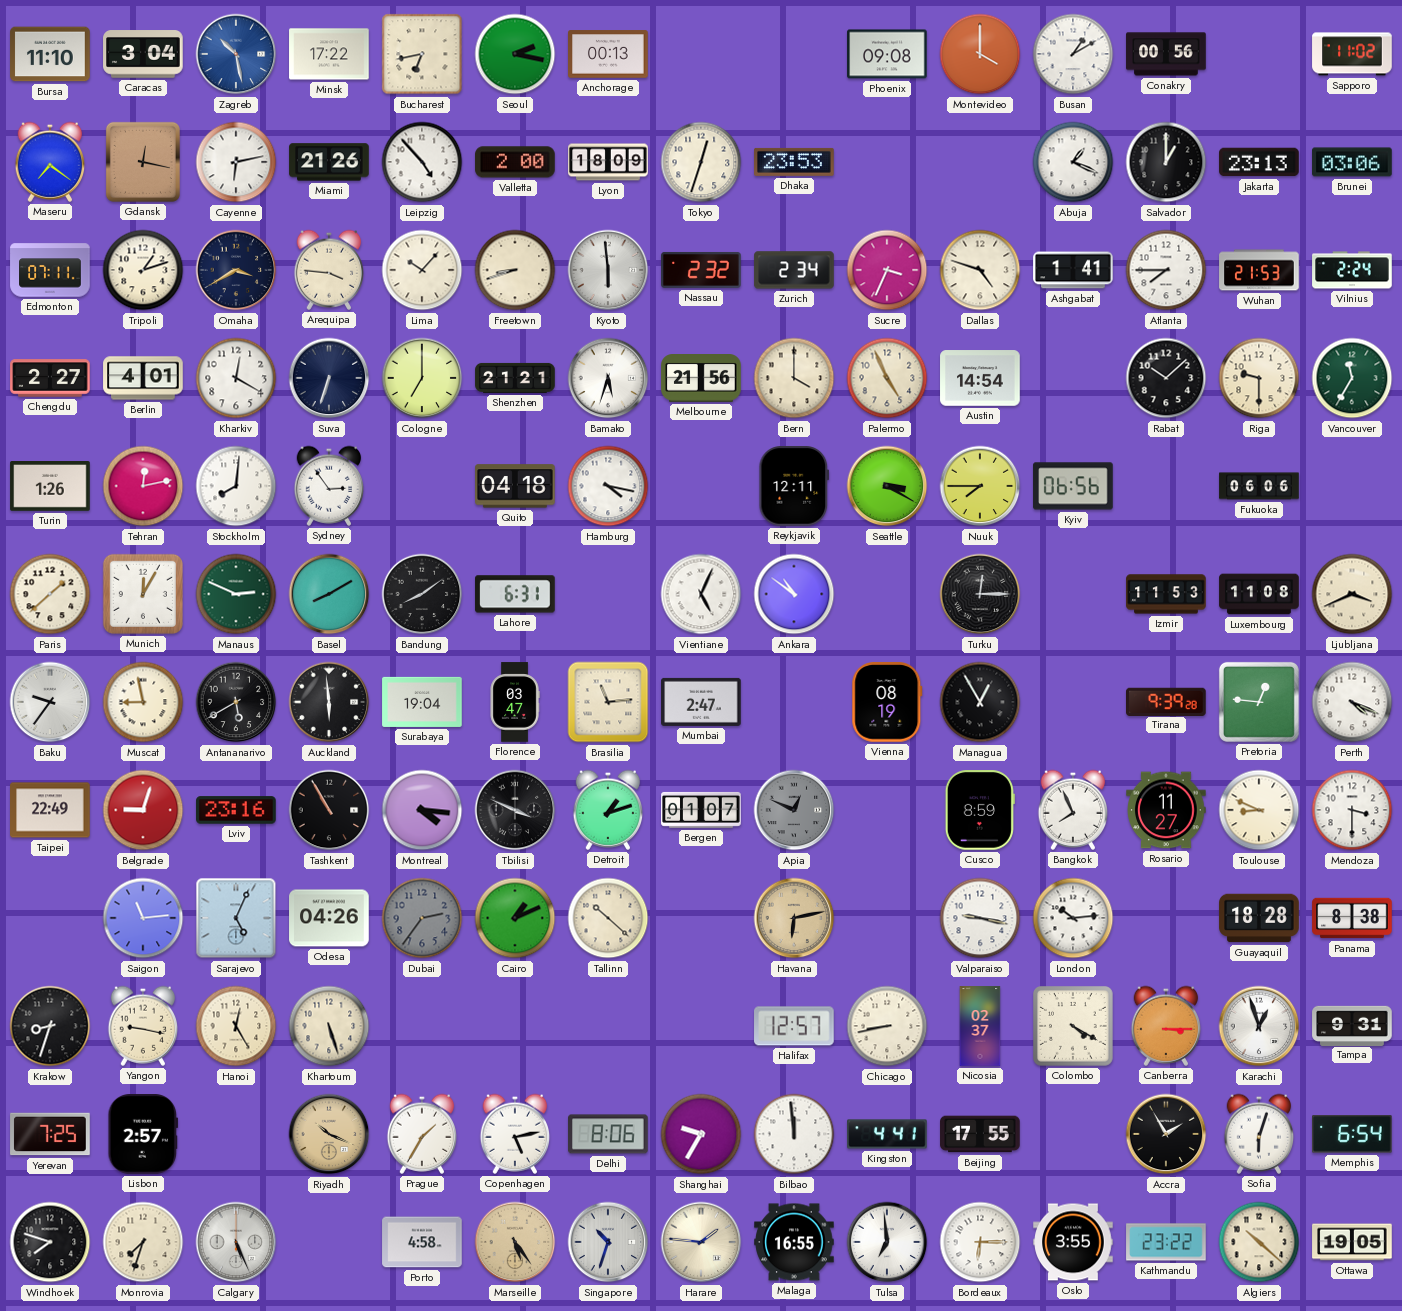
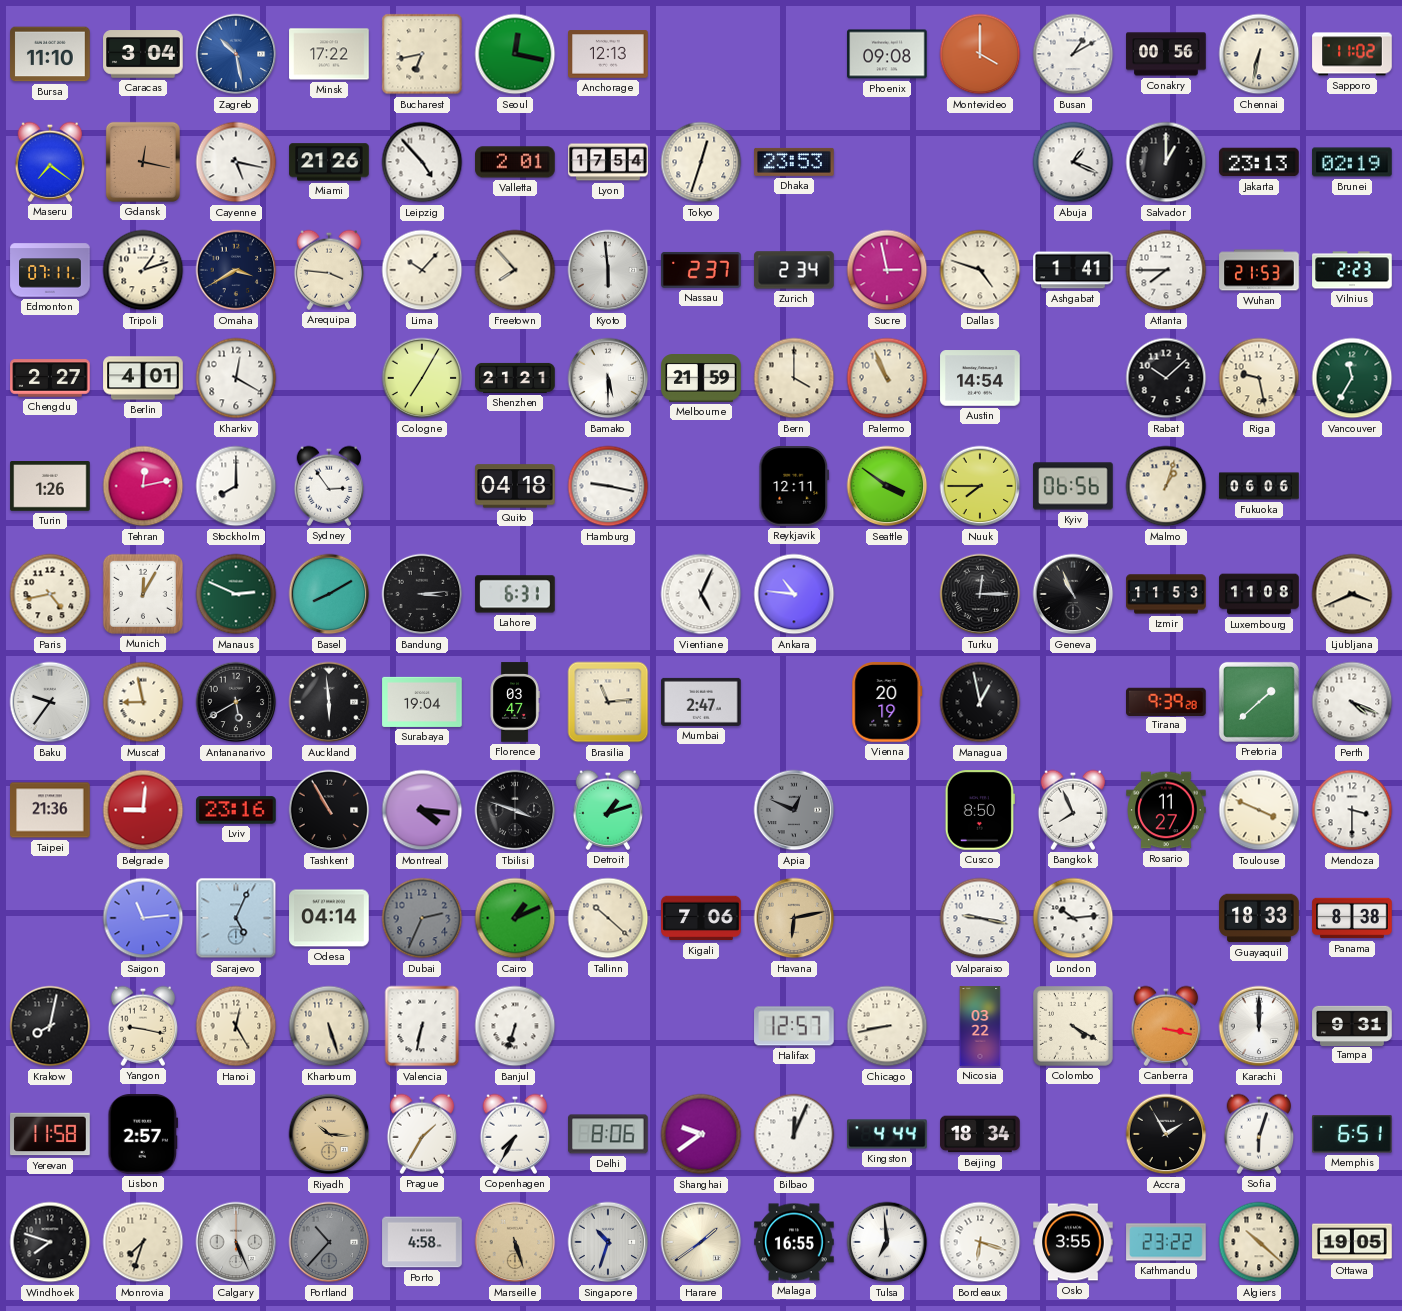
Seoul: 2:17 -> 12:17 (515, 54)
Anchorage: 00:13 -> 12:13 (608, 54)
Chennai: none -> 6:32 (1259, 54)
Cayenne: 6:13 -> 5:17 (236, 162)
Valletta: 2:00 -> 2:01 (515, 162)
Lyon: 18:09 -> 17:54 (608, 162)
Brunei: 03:06 -> 02:19 (1352, 162)
Freetown: 8:42 -> 7:53 (515, 270)
Nassau: 2:32 -> 2:37 (701, 270)
Sucre: 3:34 -> 2:58 (887, 270)
Vilnius: 2:24 -> 2:23 (1352, 270)
Suva: 6:33 -> none (329, 378)
Cologne: 7:00 -> 7:05 (422, 378)
Bamako: 5:33 -> 5:30 (608, 378)
Melbourne: 21:56 -> 21:59 (701, 379)
Palermo: 4:56 -> 10:56 (887, 378)
Riga: 9:30 -> 9:28 (1259, 378)
Stockholm: 8:01 -> 8:00 (236, 486)
Hamburg: 4:17 -> 9:17 (608, 486)
Seattle: 3:20 -> 3:51 (887, 486)
Malmo: none -> 1:03 (1166, 486)
Paris: 1:38 -> 4:43 (50, 594)
Bandung: 8:09 -> 3:14 (422, 594)
Ankara: 10:51 -> 10:46 (794, 594)
Geneva: none -> 10:56 (1073, 594)
Vienna: 08:19 -> 20:19 (887, 702)
Managua: 12:55 -> 12:58 (980, 702)
Pretoria: 12:46 -> 1:38 (1259, 702)
Taipei: 22:49 -> 21:36 (50, 810)
Belgrade: 9:03 -> 9:01 (143, 810)
Tbilisi: 3:49 -> 3:48 (515, 810)
Bergen: 01:07 -> none (701, 810)
Cusco: 8:59 -> 8:50 (980, 810)
Toulouse: 8:49 -> 3:49 (1259, 810)
Odesa: 04:26 -> 04:14 (329, 918)
Dubai: 2:36 -> 2:34 (422, 918)
Kigali: none -> 7:06 (701, 918)
Guayaquil: 18:28 -> 18:33 (1259, 918)
Krakow: 8:33 -> 8:02 (50, 1026)
Valencia: none -> 6:32 (422, 1026)
Banjul: none -> 6:33 (515, 1026)
Nicosia: 02:37 -> 03:22 (980, 1026)
Canberra: 3:15 -> 3:17 (1166, 1026)
Karachi: 12:57 -> 12:00 (1259, 1026)
Yerevan: 7:25 -> 11:58 (50, 1134)
Riyadh: 10:19 -> 10:16 (329, 1134)
Copenhagen: 5:13 -> 7:35 (515, 1134)
Shanghai: 9:35 -> 9:39 (701, 1134)
Bilbao: 11:59 -> 12:04 (794, 1134)
Kingston: 4:41 -> 4:44 (887, 1134)
Beijing: 17:55 -> 18:34 (980, 1134)
Memphis: 6:54 -> 6:51 (1353, 1134)
Portland: none -> 10:37 (329, 1242)
Marseille: 5:24 -> 5:27 (515, 1242)
Harare: 1:46 -> 1:39 (701, 1242)
Bordeaux: 6:15 -> 6:18 (980, 1242)
